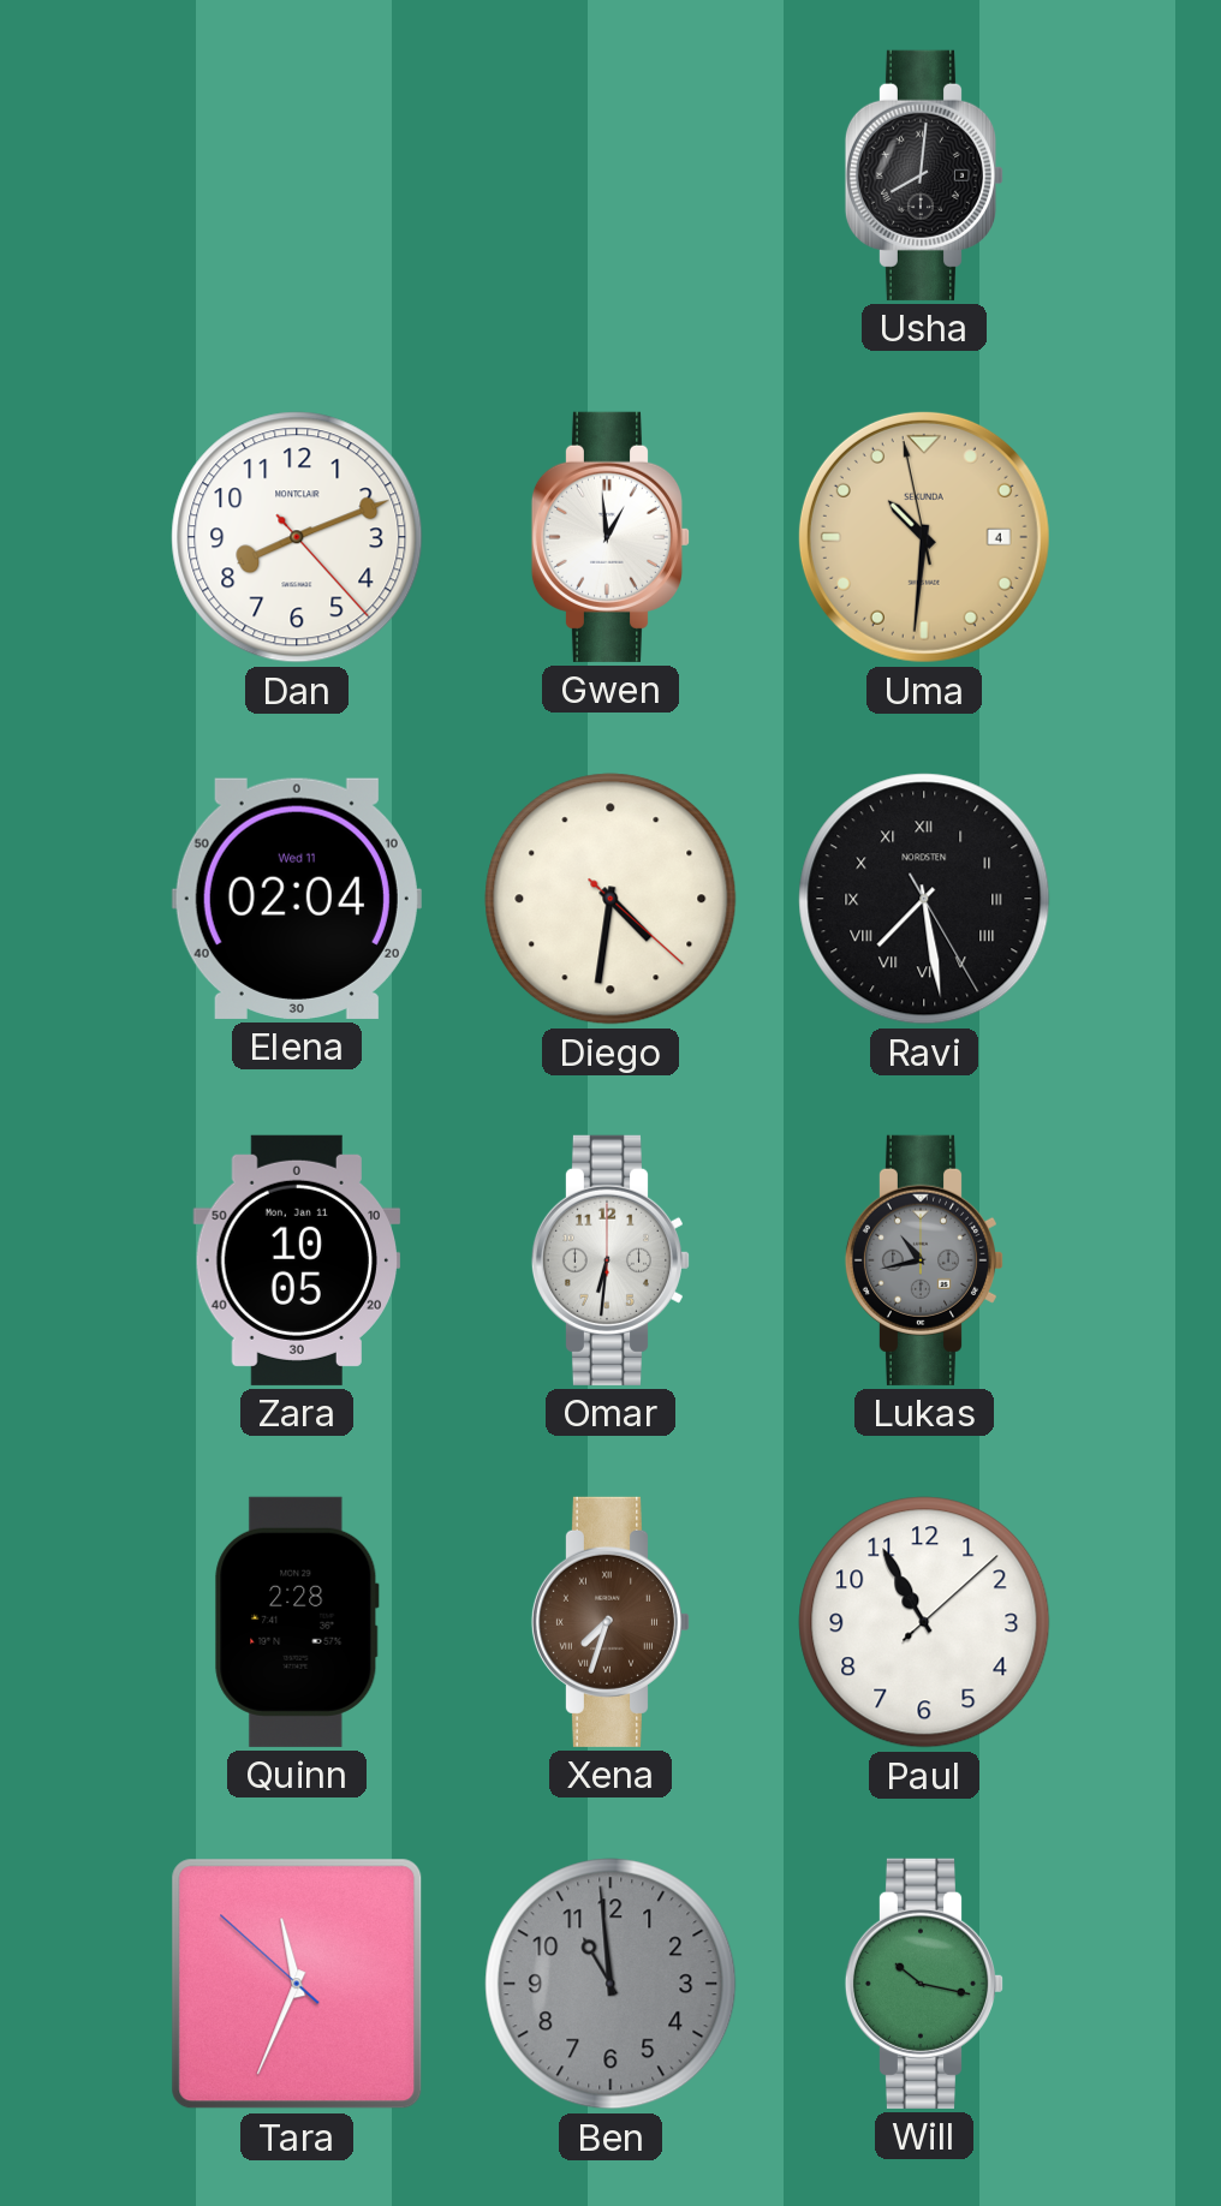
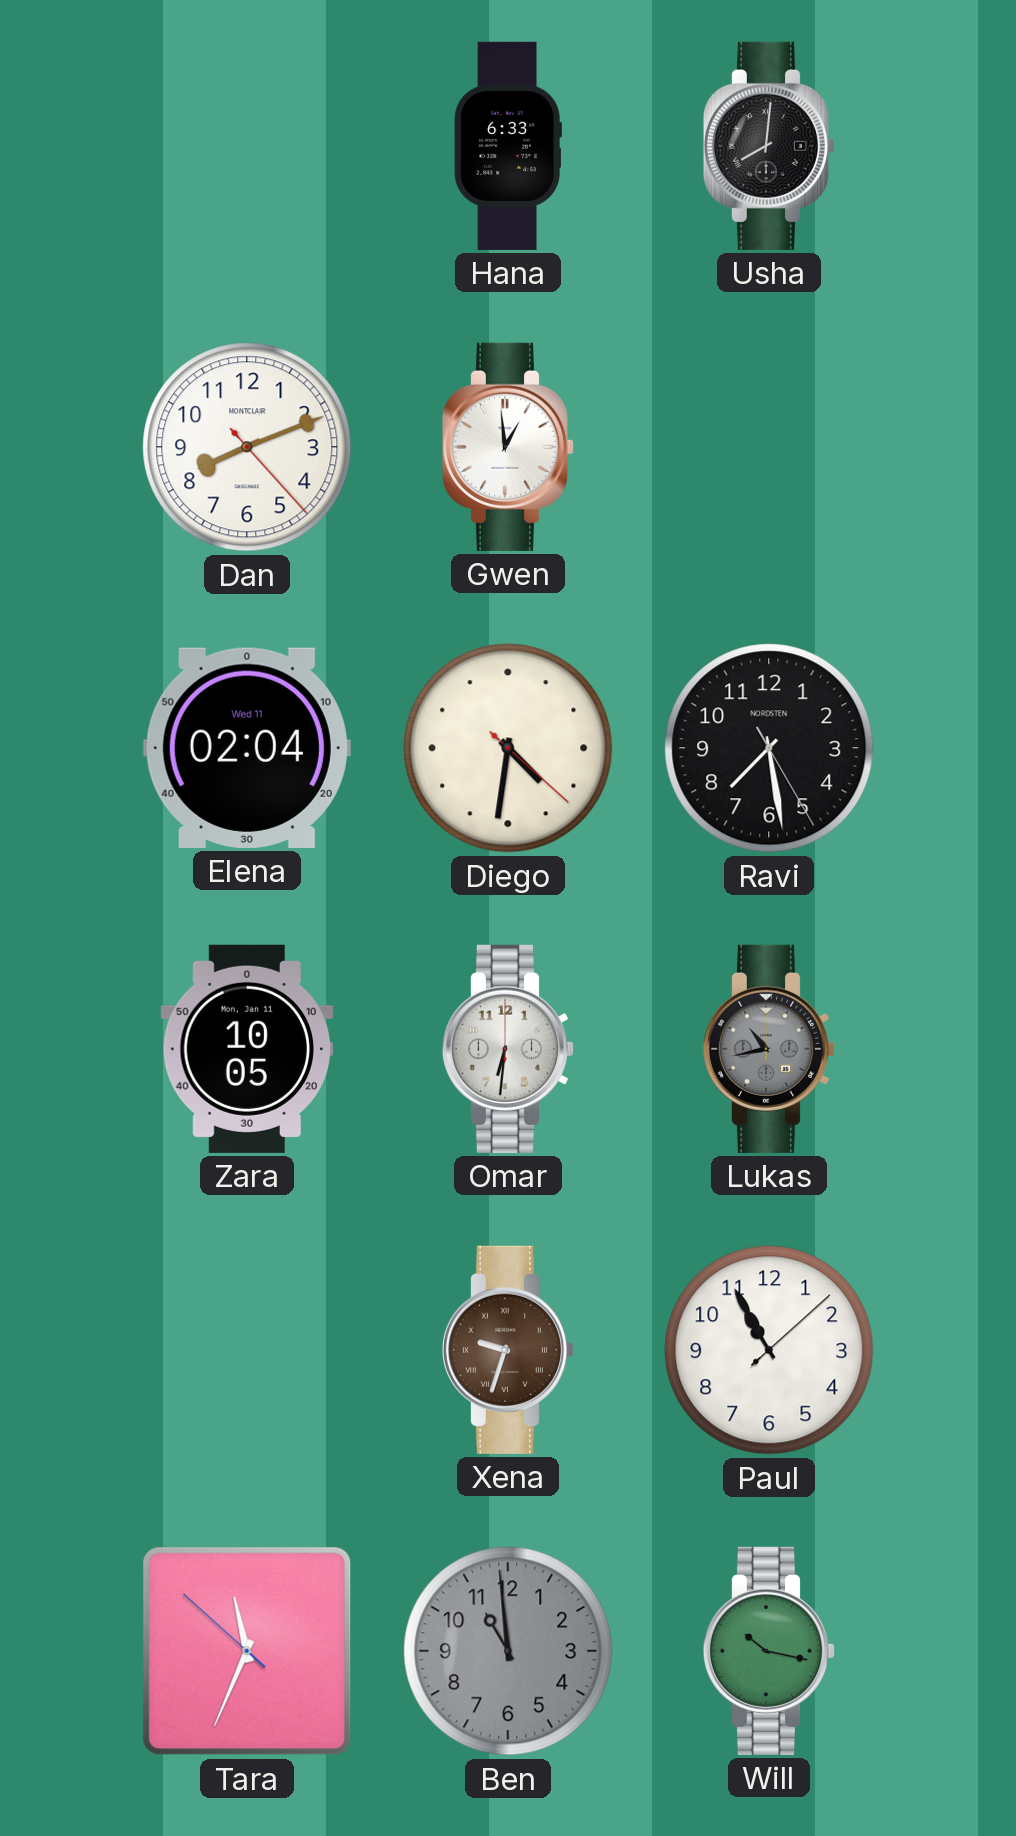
Hana: none -> 6:33 (508, 146)
Uma: 10:30 -> none (924, 537)
Ravi numerals: Roman -> Arabic (769, 748)
Quinn: 2:28 -> none (297, 1622)
Xena: 7:33 -> 9:33 (507, 1350)
